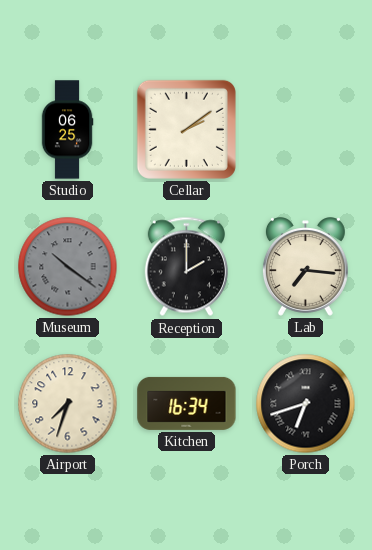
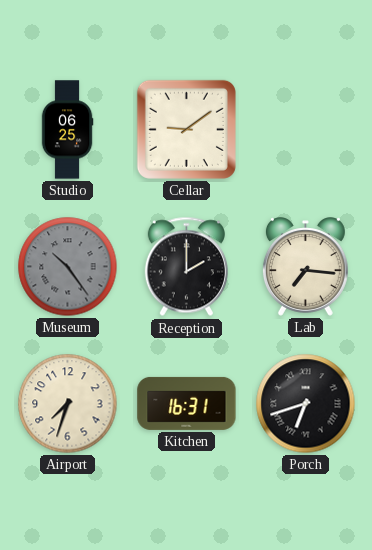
Cellar: 2:09 -> 9:09 (186, 129)
Museum: 10:21 -> 10:24 (68, 267)
Kitchen: 16:34 -> 16:31 (187, 403)
